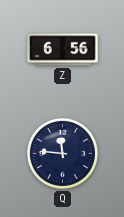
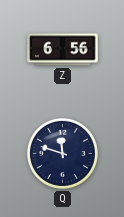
Q: 11:46 -> 11:48 (62, 153)
